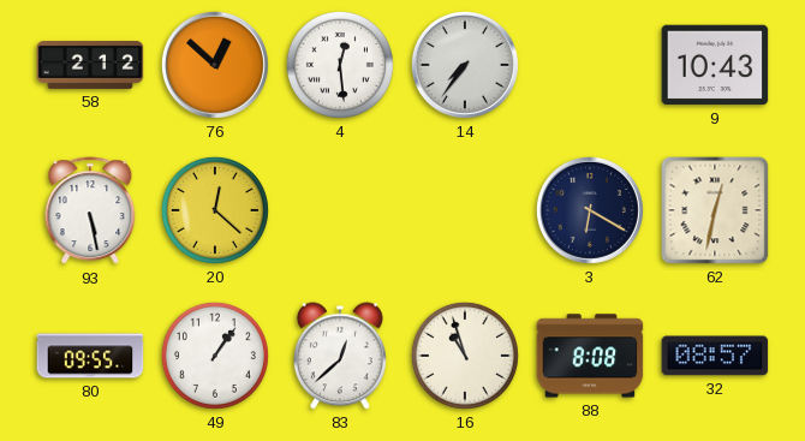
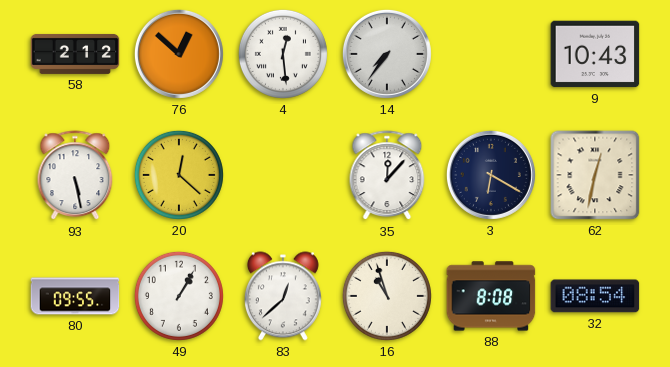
35: none -> 12:07 (387, 176)
49: 1:06 -> 1:05 (179, 296)
32: 08:57 -> 08:54 (595, 296)
